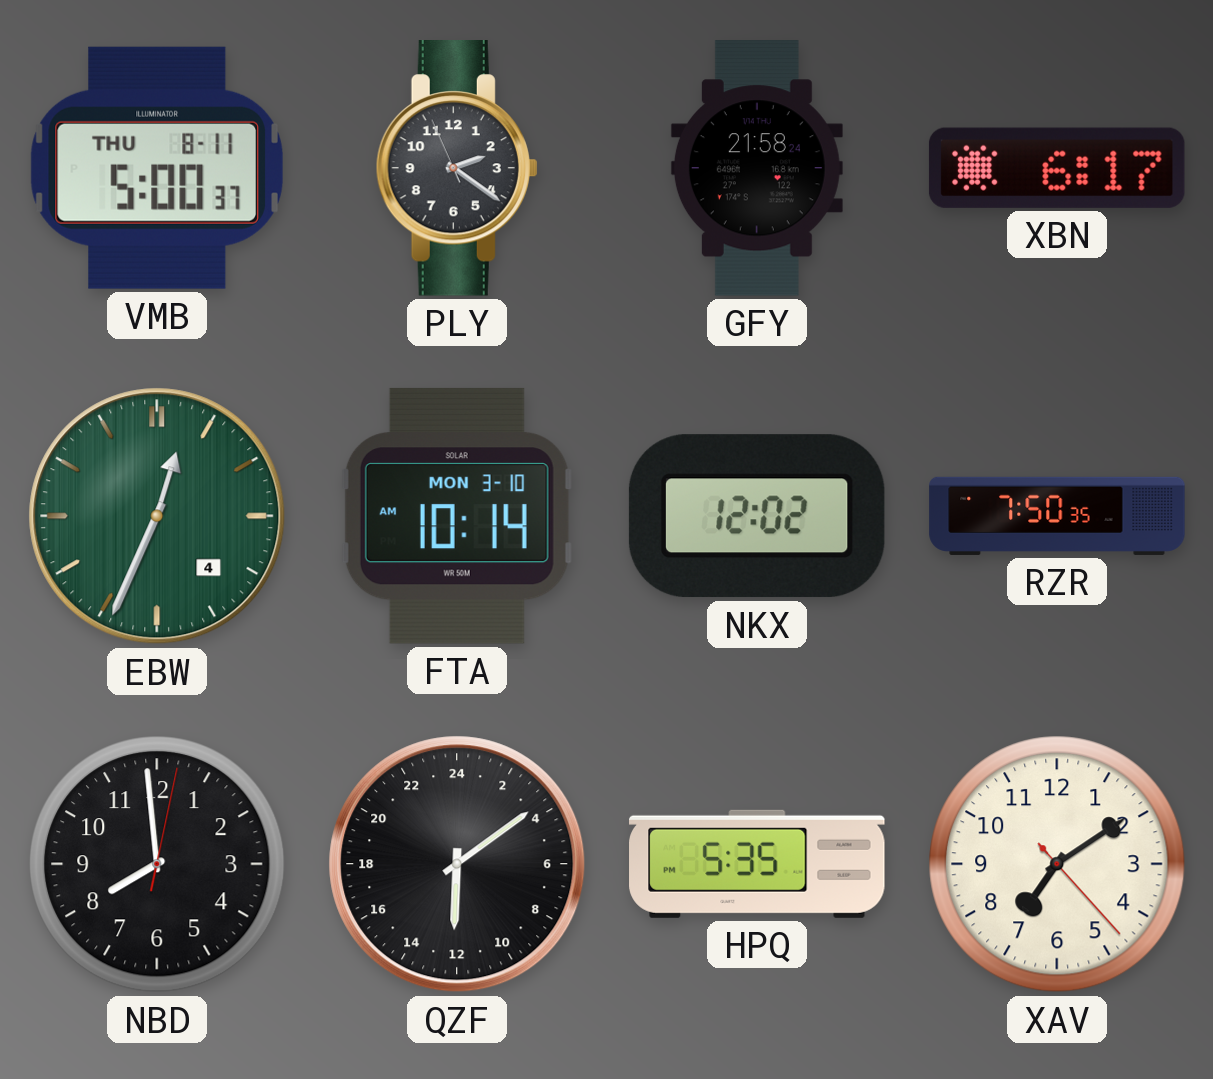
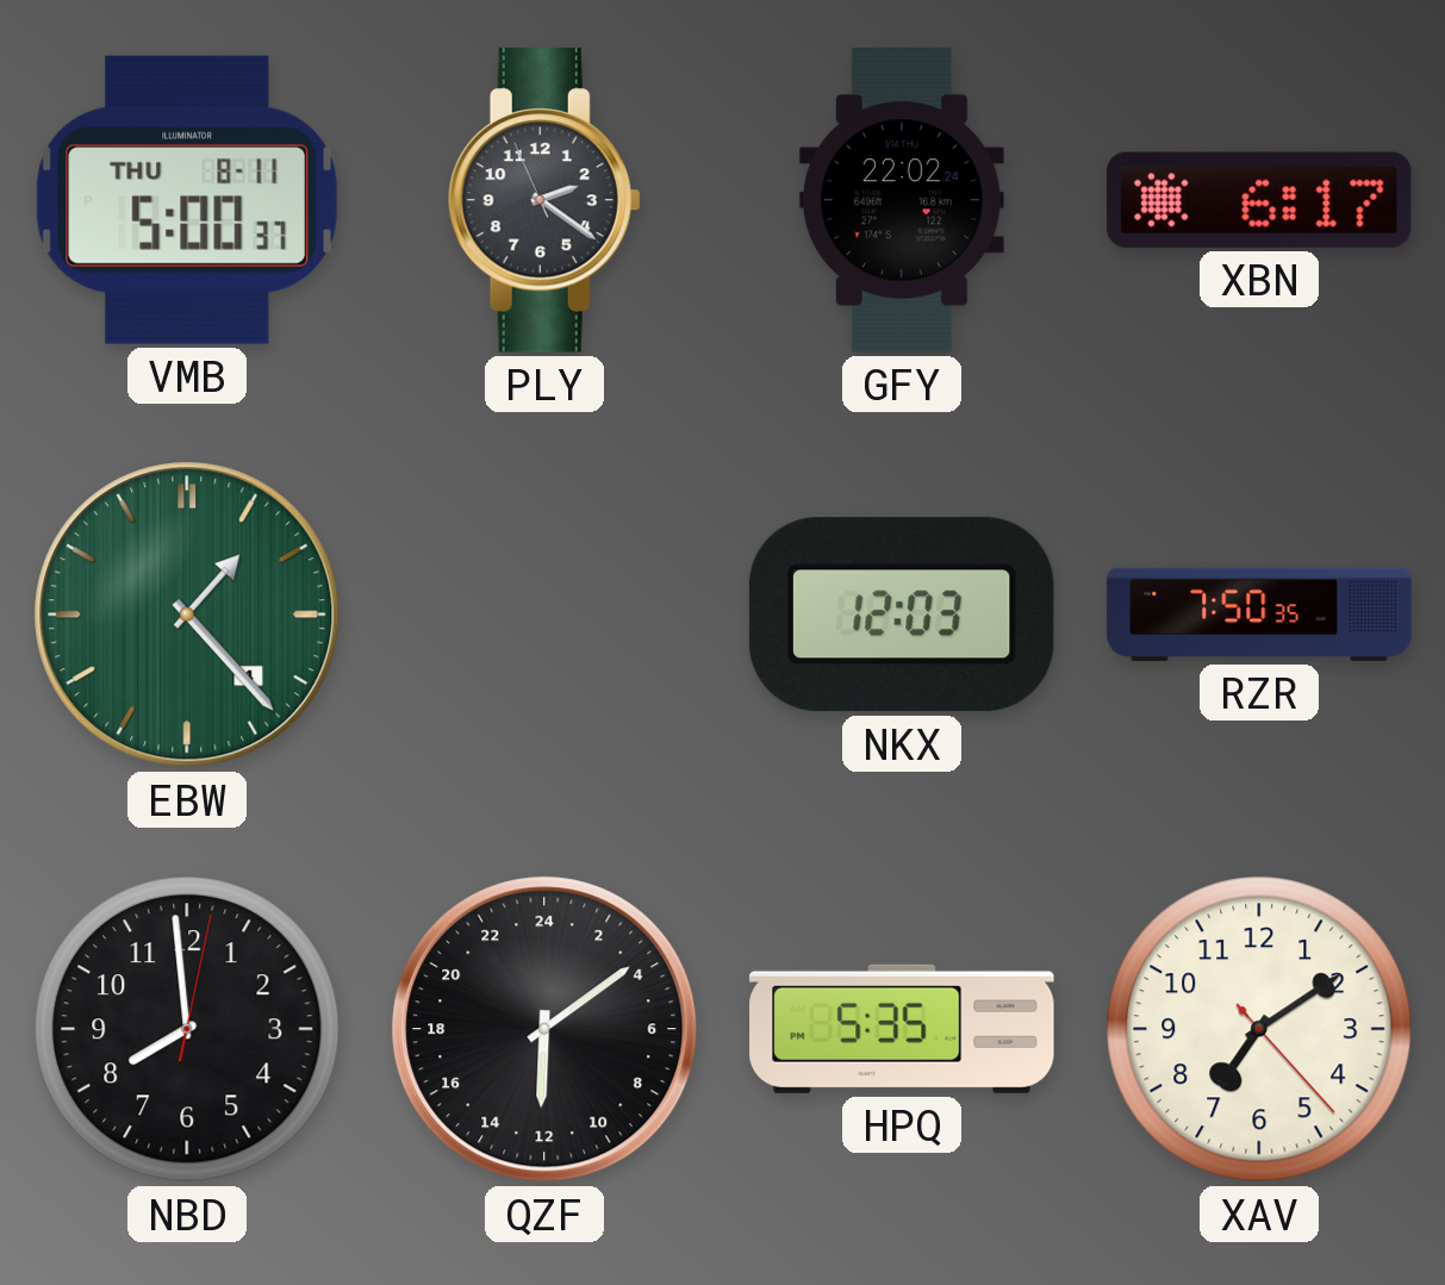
GFY: 21:58 -> 22:02 (902, 200)
EBW: 12:34 -> 1:23 (187, 615)
FTA: 10:14 -> none (457, 516)
NKX: 12:02 -> 12:03 (902, 615)
